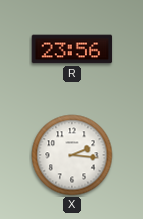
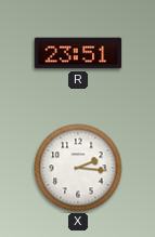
R: 23:56 -> 23:51 (78, 53)
